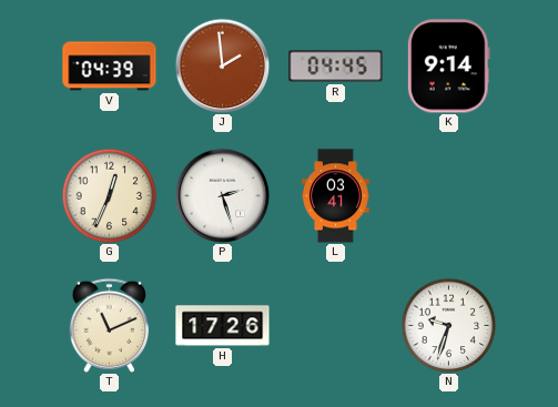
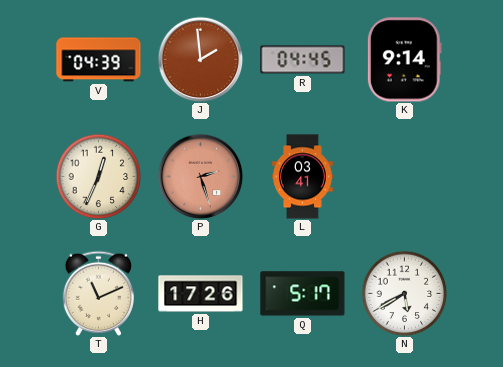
P dial: white -> salmon (200, 176)
Q: none -> 5:17 (303, 294)
N: 9:33 -> 5:40 (404, 293)
